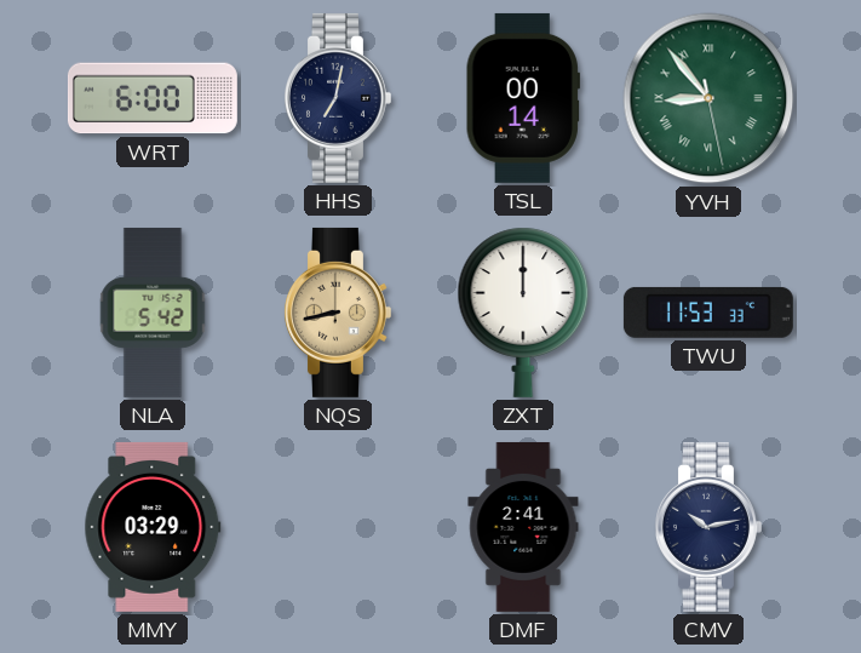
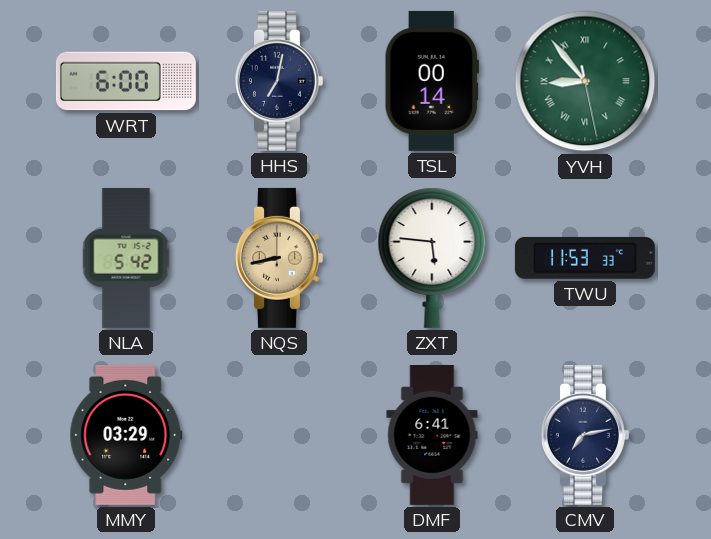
ZXT: 12:00 -> 5:46 (432, 258)
DMF: 2:41 -> 6:41 (432, 435)
CMV: 10:13 -> 7:13 (585, 435)
